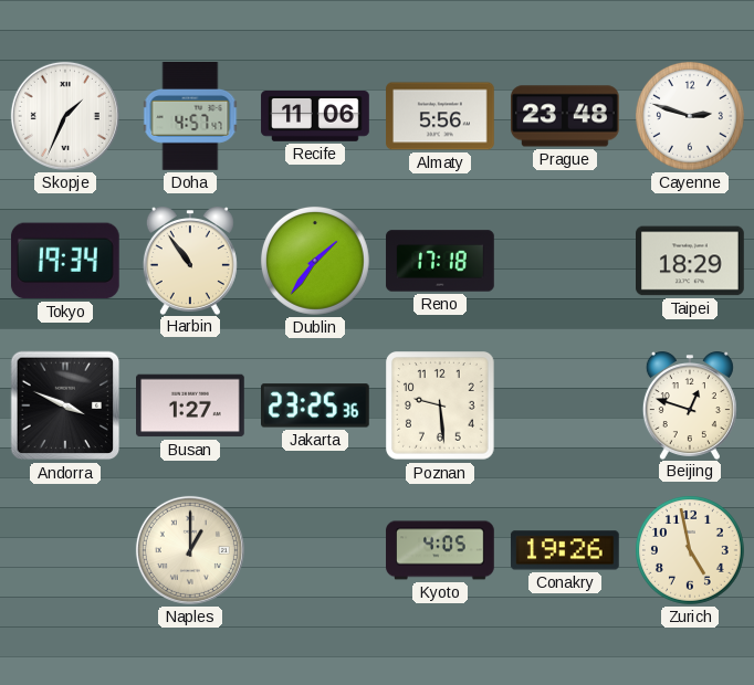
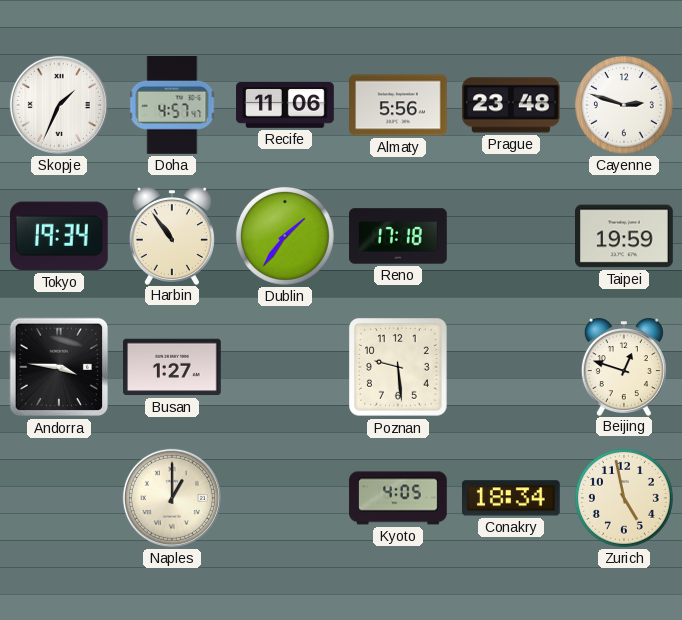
Taipei: 18:29 -> 19:59 (625, 236)
Andorra: 3:49 -> 3:46 (59, 367)
Jakarta: 23:25 -> none (316, 405)
Conakry: 19:26 -> 18:34 (511, 498)
